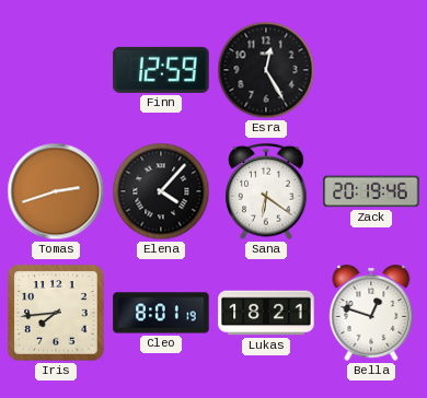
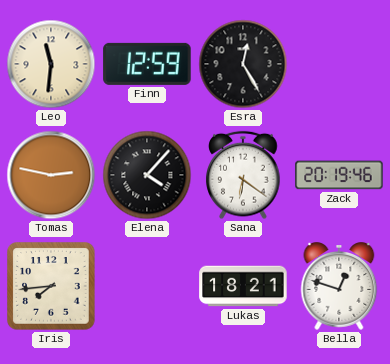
Leo: none -> 11:31 (51, 64)
Tomas: 2:42 -> 2:47 (51, 175)
Cleo: 8:01 -> none (161, 313)
